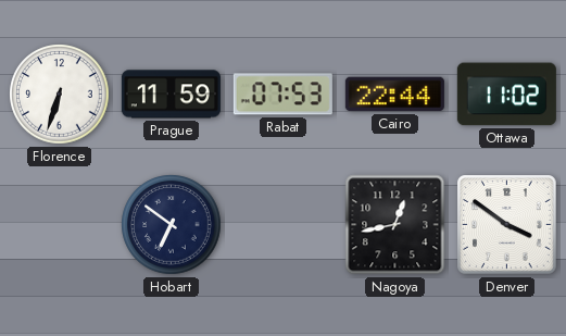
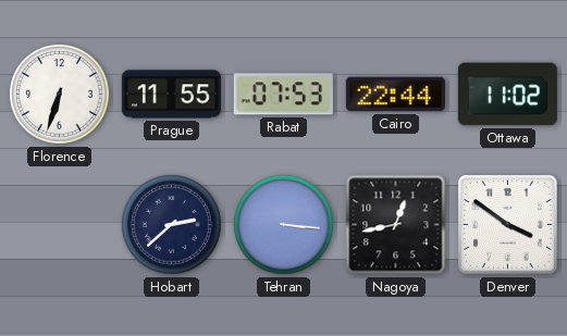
Prague: 11:59 -> 11:55 (171, 95)
Hobart: 6:51 -> 2:38 (172, 225)
Tehran: none -> 3:16 (284, 225)
